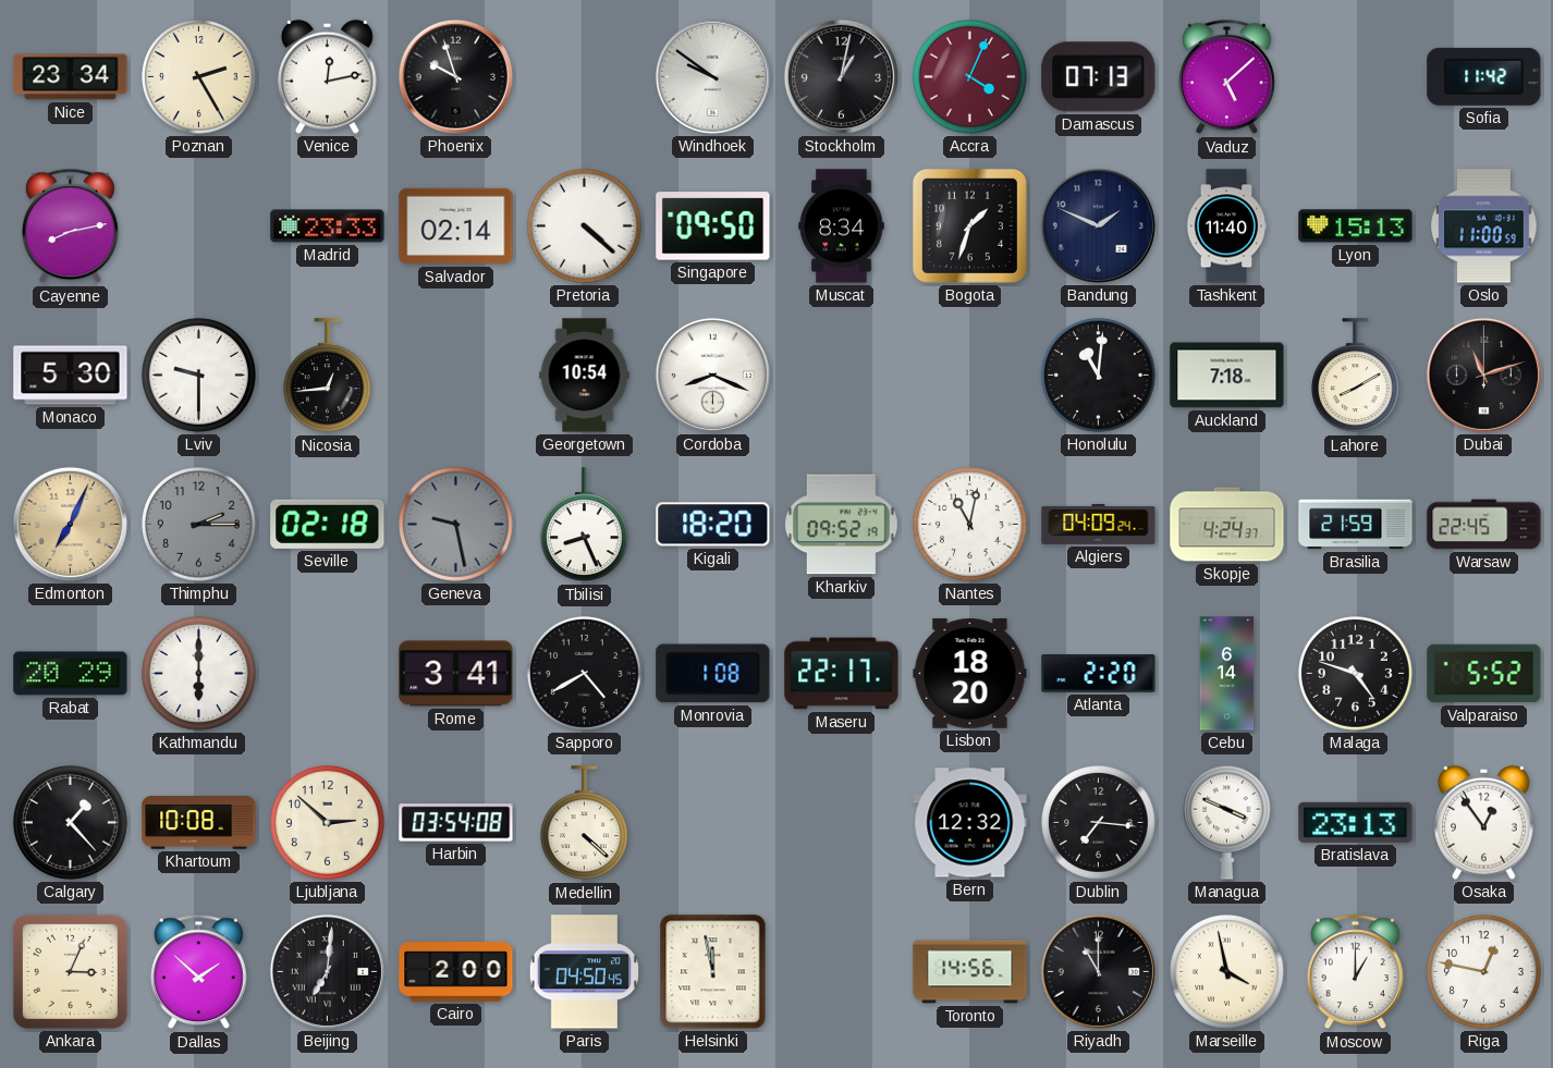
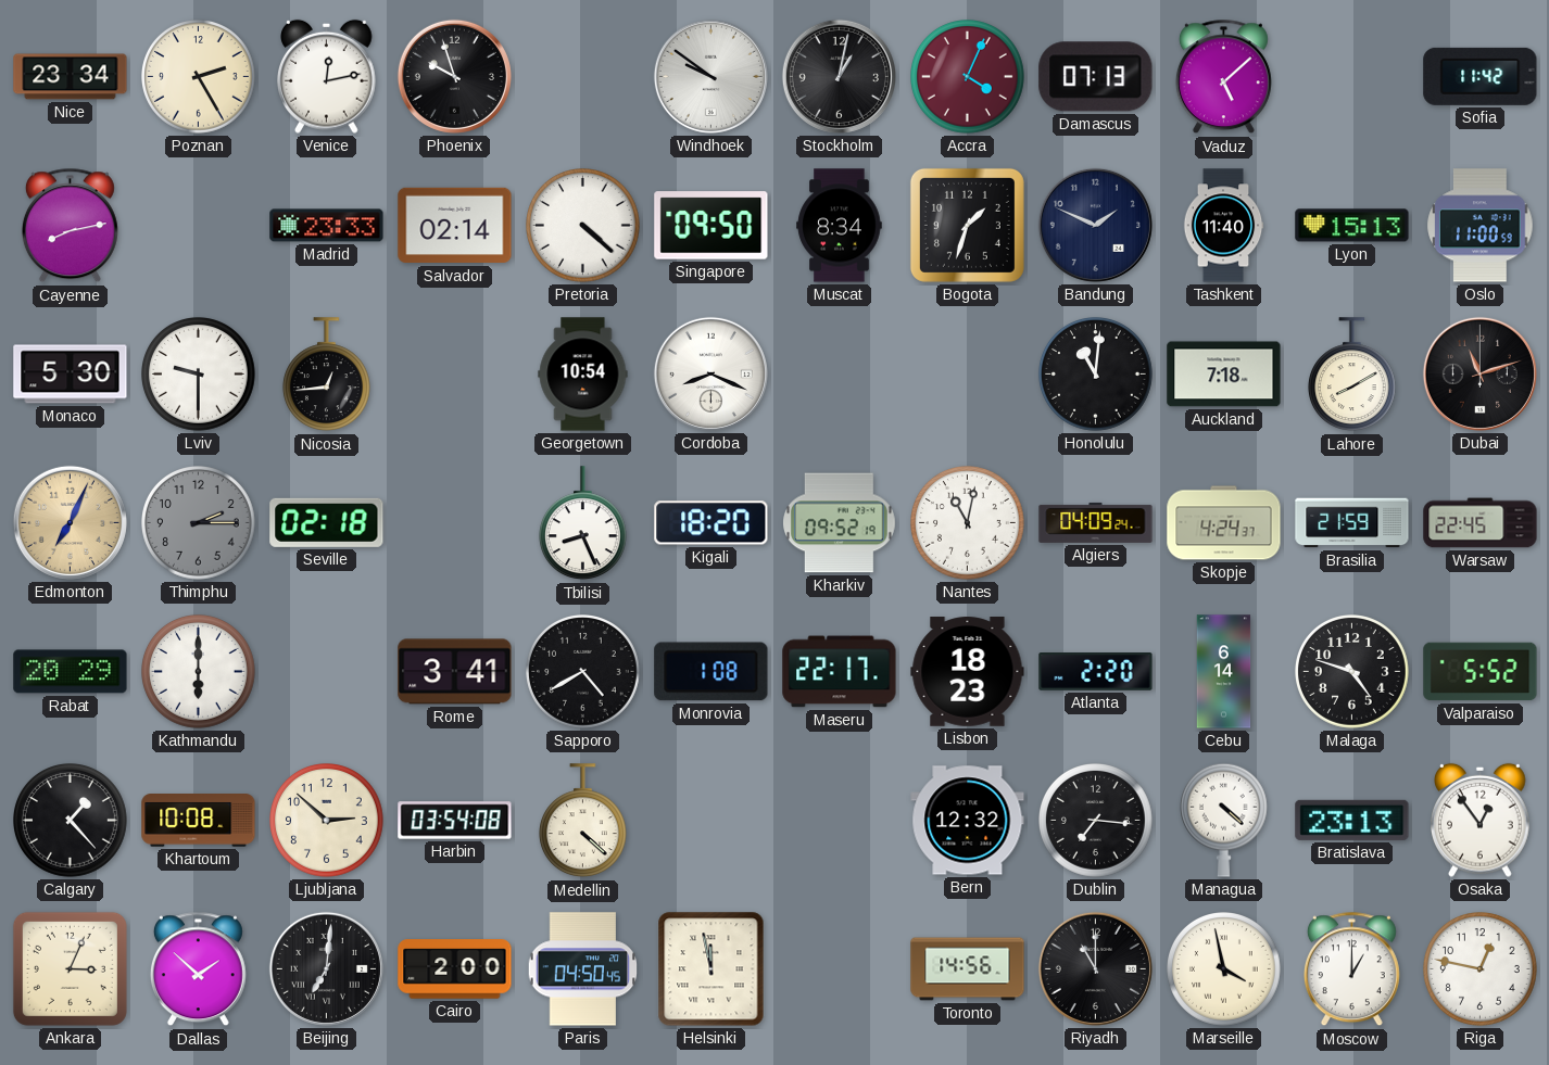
Geneva: 9:28 -> none (456, 525)
Lisbon: 18:20 -> 18:23 (968, 672)
Managua: 3:49 -> 4:22 (1223, 820)
